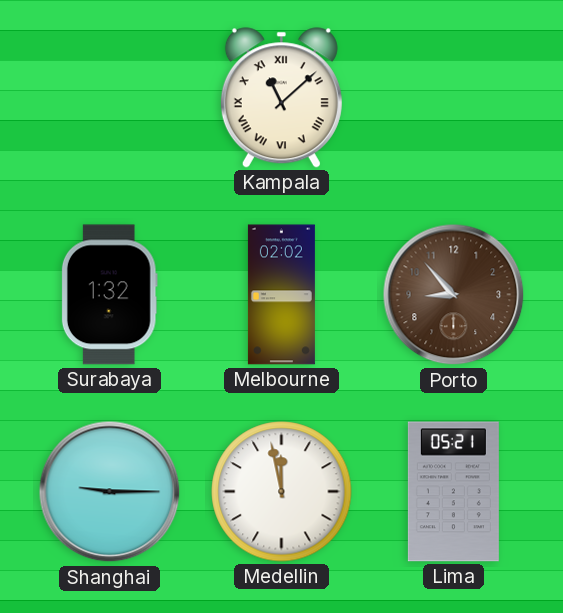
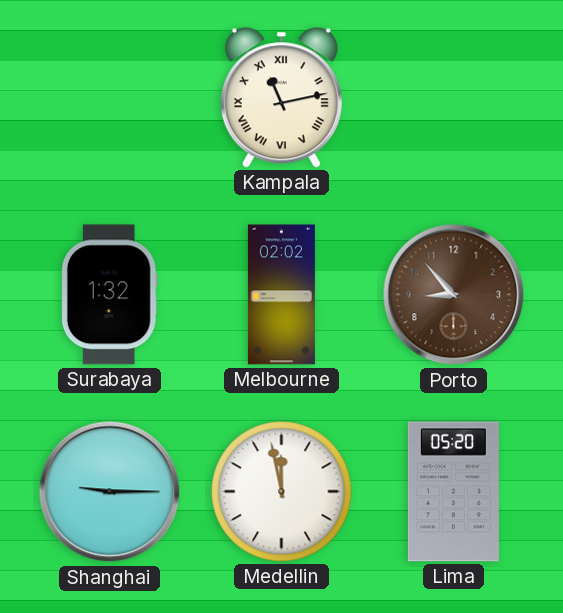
Kampala: 11:08 -> 11:13 (281, 98)
Lima: 05:21 -> 05:20 (453, 492)
